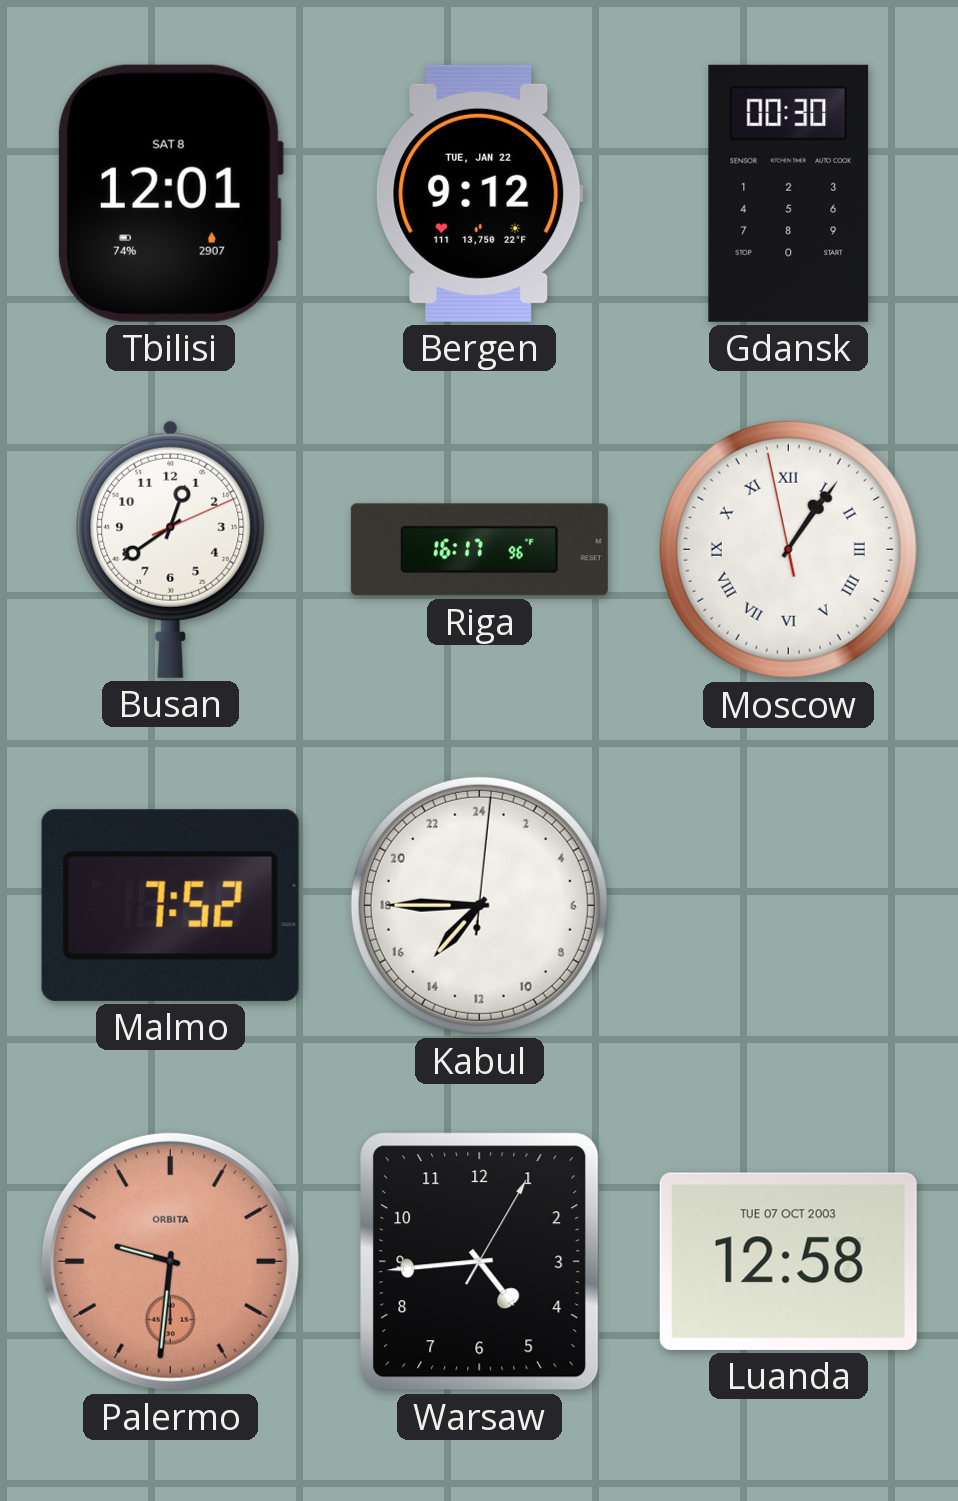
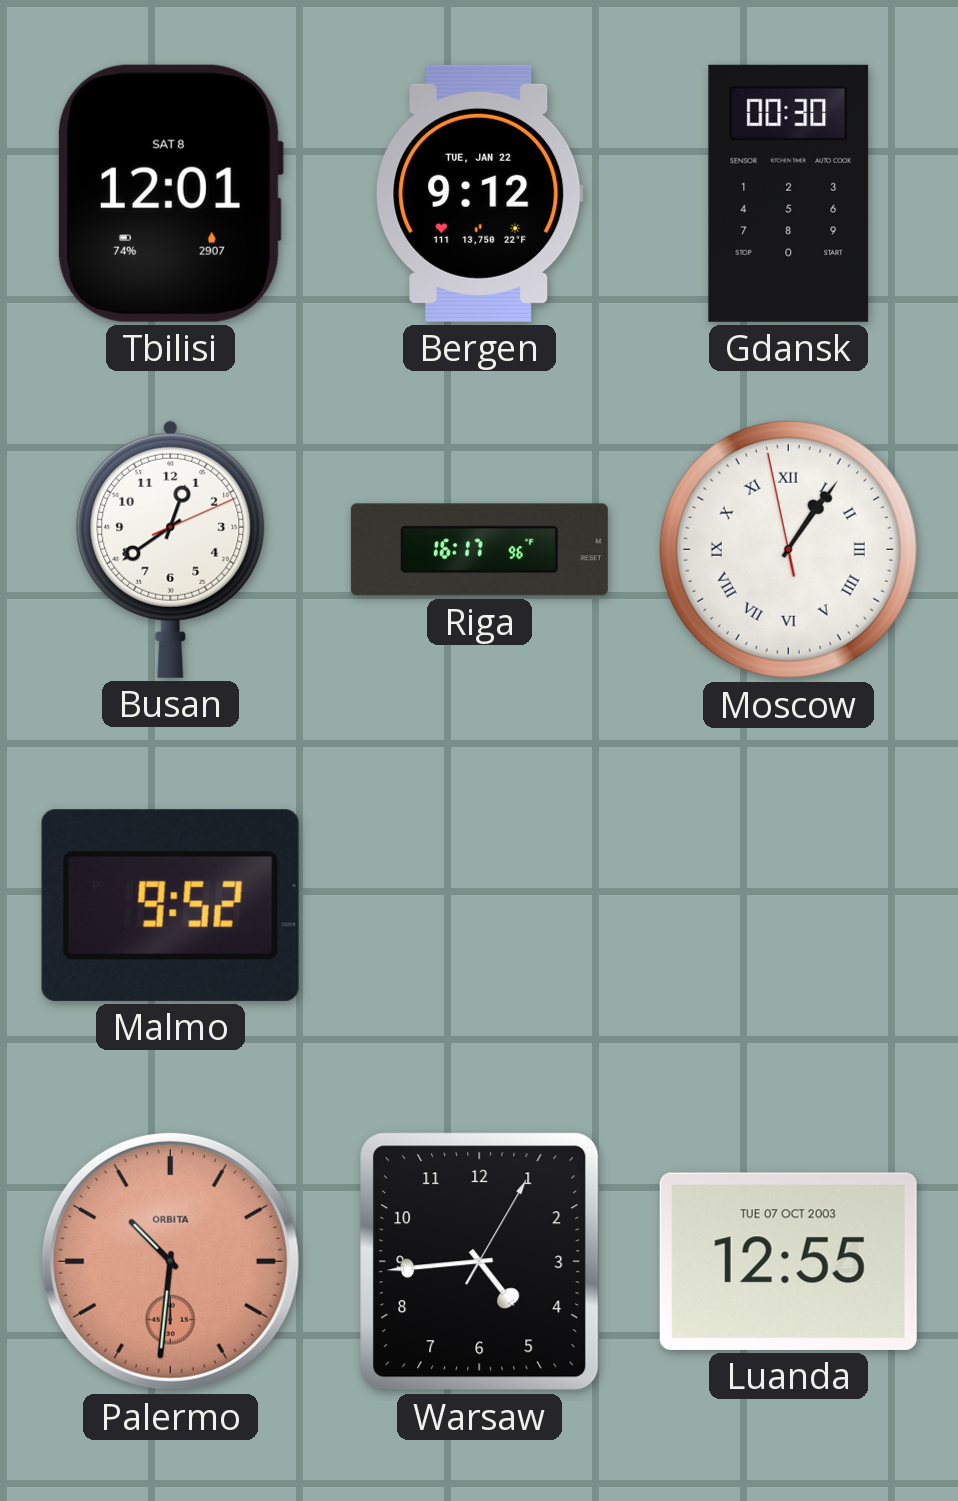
Malmo: 7:52 -> 9:52 (170, 905)
Kabul: 14:45 -> none (479, 905)
Palermo: 9:31 -> 10:31 (170, 1261)
Luanda: 12:58 -> 12:55 (788, 1261)
